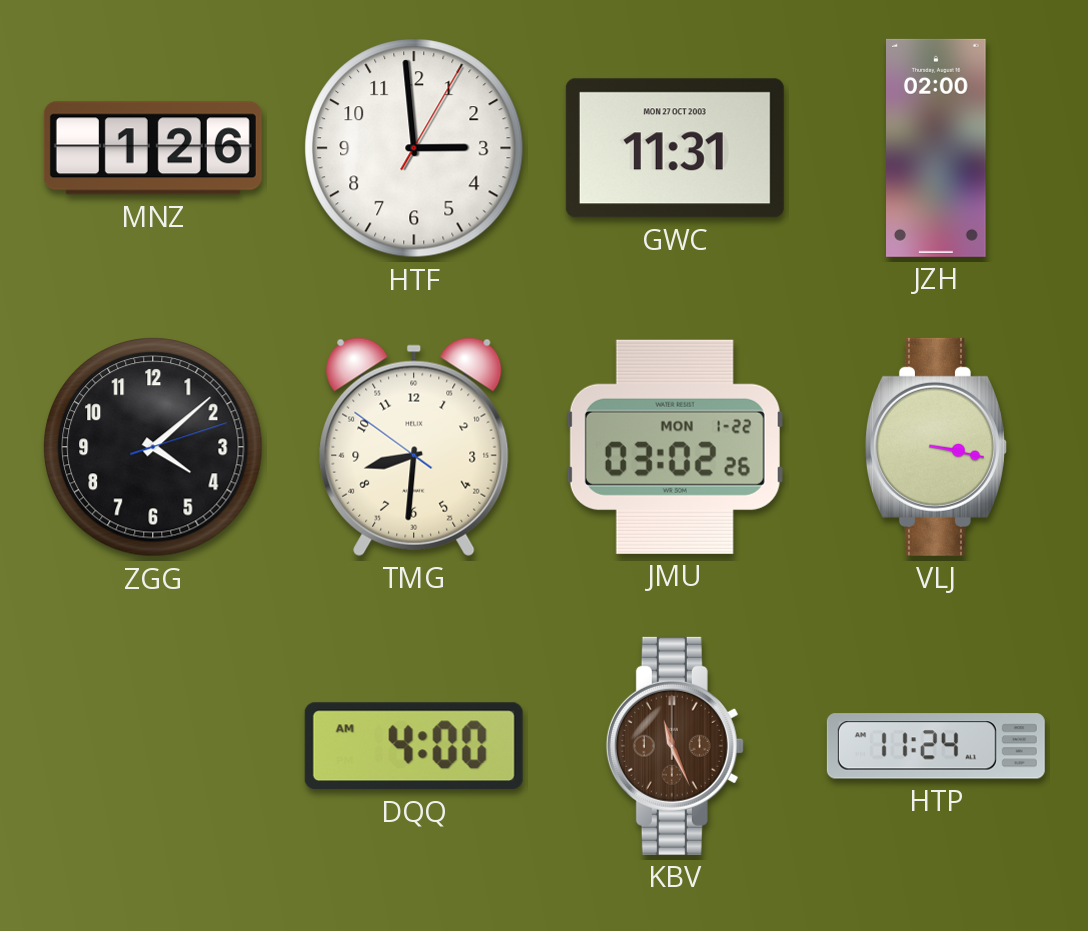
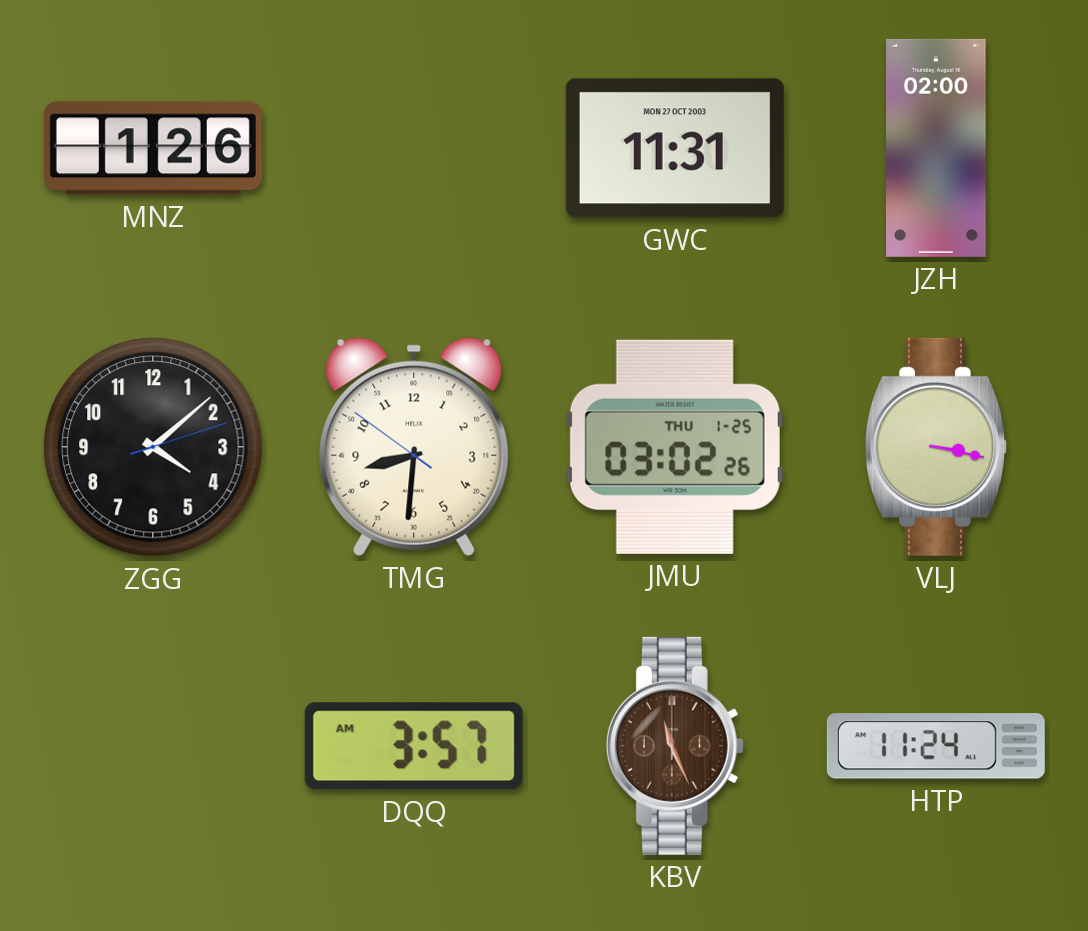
HTF: 2:59 -> none (414, 148)
JMU date: MON 1-22 -> THU 1-25 (675, 447)
DQQ: 4:00 -> 3:57 (414, 746)
